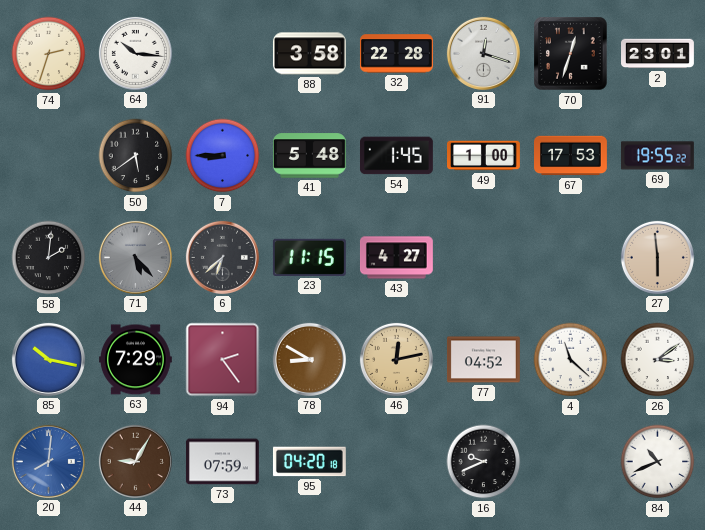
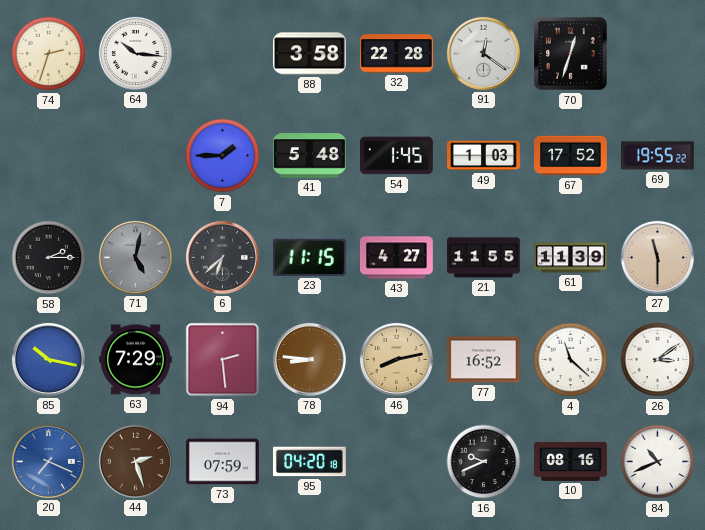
91: 12:18 -> 12:21 (483, 53)
2: 23:01 -> none (658, 54)
50: 5:39 -> none (136, 156)
7: 8:45 -> 1:45 (223, 156)
49: 1:00 -> 1:03 (484, 156)
67: 17:53 -> 17:52 (571, 156)
58: 2:01 -> 2:15 (49, 258)
71: 5:23 -> 5:02 (135, 257)
21: none -> 11:55 (483, 258)
61: none -> 11:39 (571, 258)
27: 5:59 -> 11:30 (657, 257)
94: 2:24 -> 2:29 (223, 360)
78: 8:50 -> 8:46 (309, 359)
46: 12:13 -> 8:13 (396, 359)
77: 04:52 -> 16:52 (484, 360)
20: 8:01 -> 7:19 (48, 461)
44: 9:05 -> 2:27 (135, 461)
10: none -> 08:16 (571, 461)
